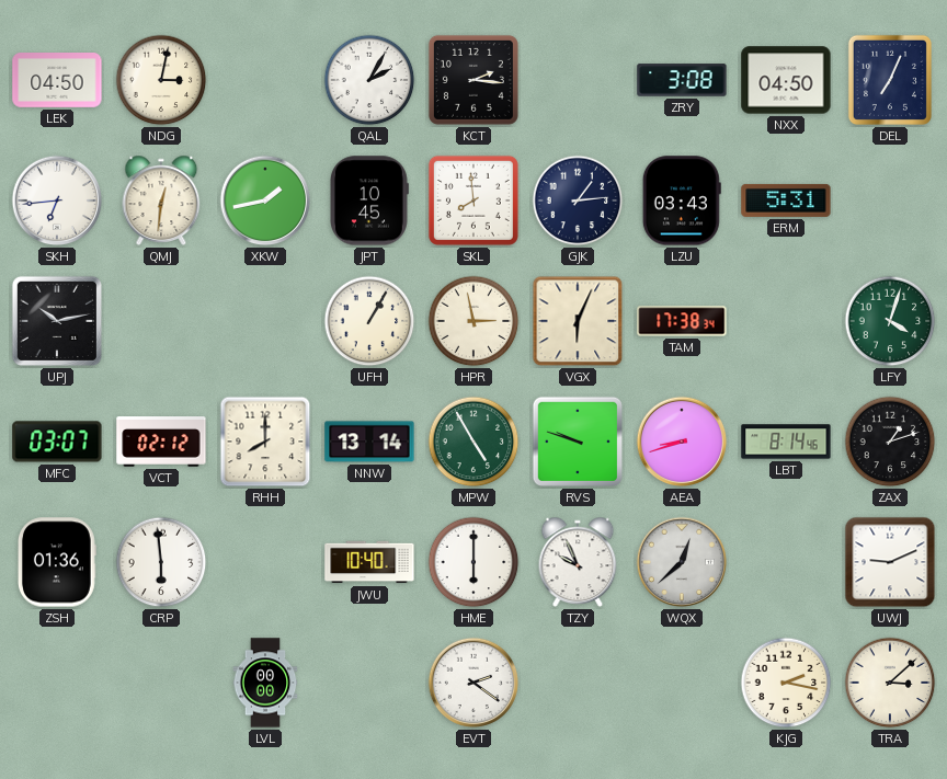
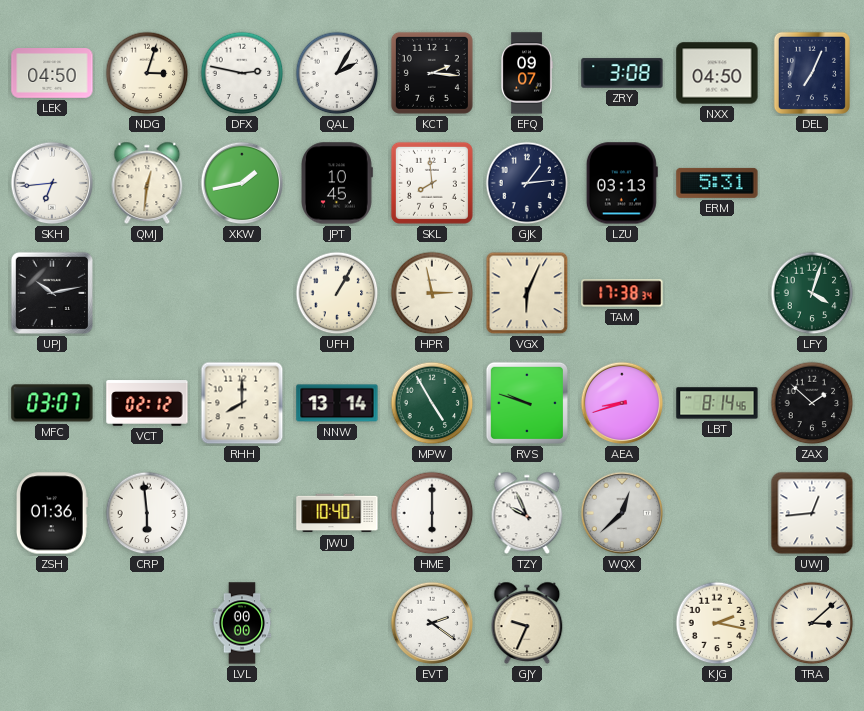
NDG: 3:02 -> 3:03 (147, 73)
DFX: none -> 2:47 (242, 73)
EFQ: none -> 09:07 (527, 73)
LZU: 03:43 -> 03:13 (622, 183)
ZAX: 1:12 -> 1:52 (812, 403)
UWJ: 9:11 -> 12:44 (812, 513)
GJY: none -> 9:34 (527, 623)
